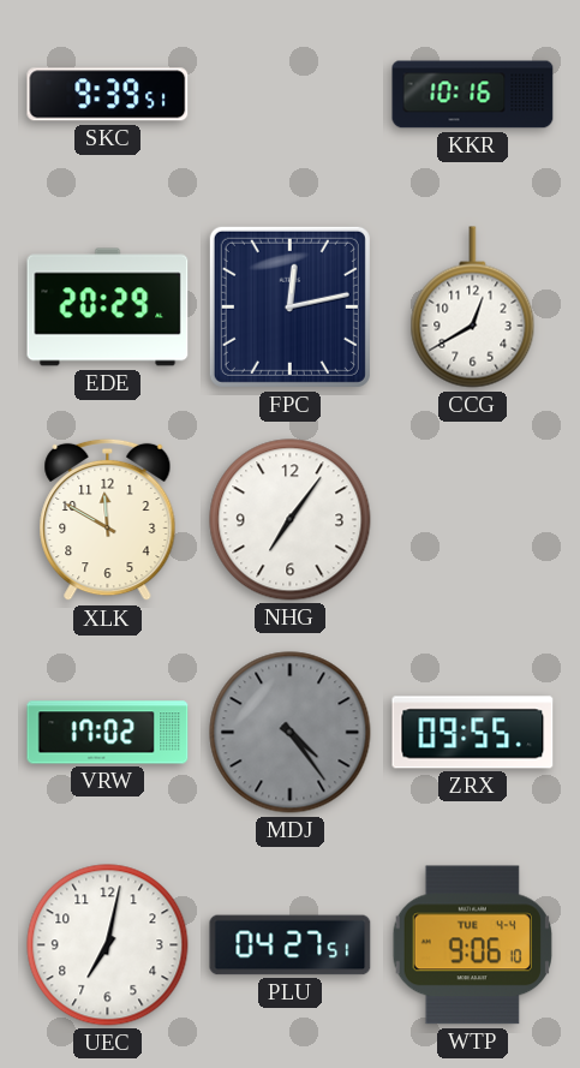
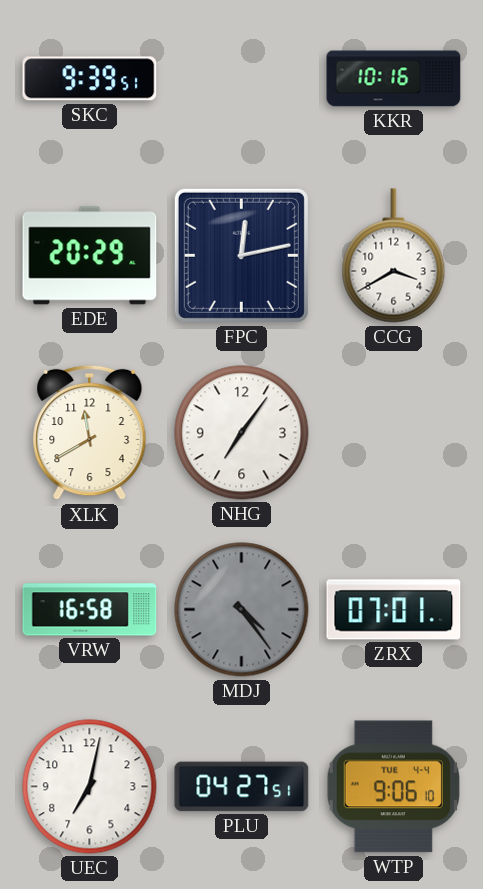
CCG: 12:40 -> 3:40 (394, 256)
XLK: 11:50 -> 11:40 (90, 433)
VRW: 17:02 -> 16:58 (90, 610)
ZRX: 09:55 -> 07:01 (394, 610)
